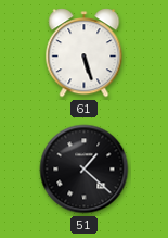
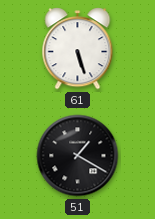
51: 1:22 -> 1:20 (78, 156)
